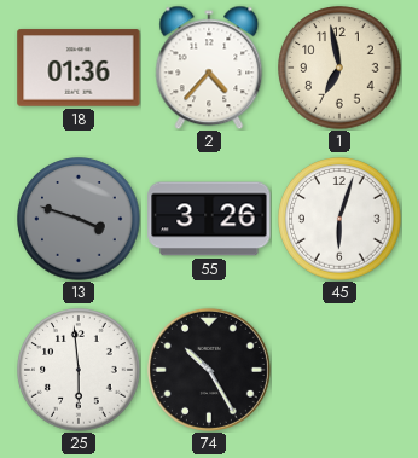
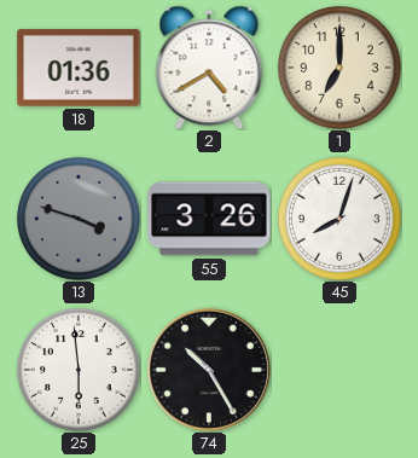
2: 4:37 -> 4:40 (209, 68)
1: 6:58 -> 7:00 (339, 68)
45: 6:03 -> 8:03 (339, 219)
